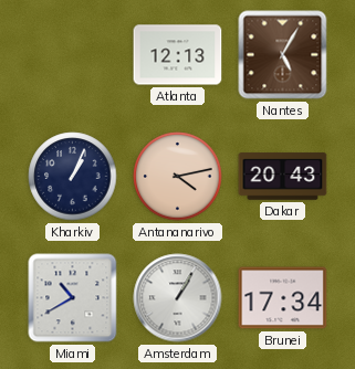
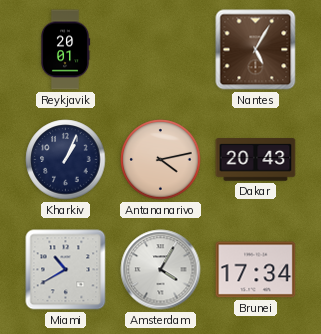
Reykjavik: none -> 20:01 (65, 50)
Atlanta: 12:13 -> none (178, 55)
Amsterdam: 1:05 -> 4:05 (161, 270)
